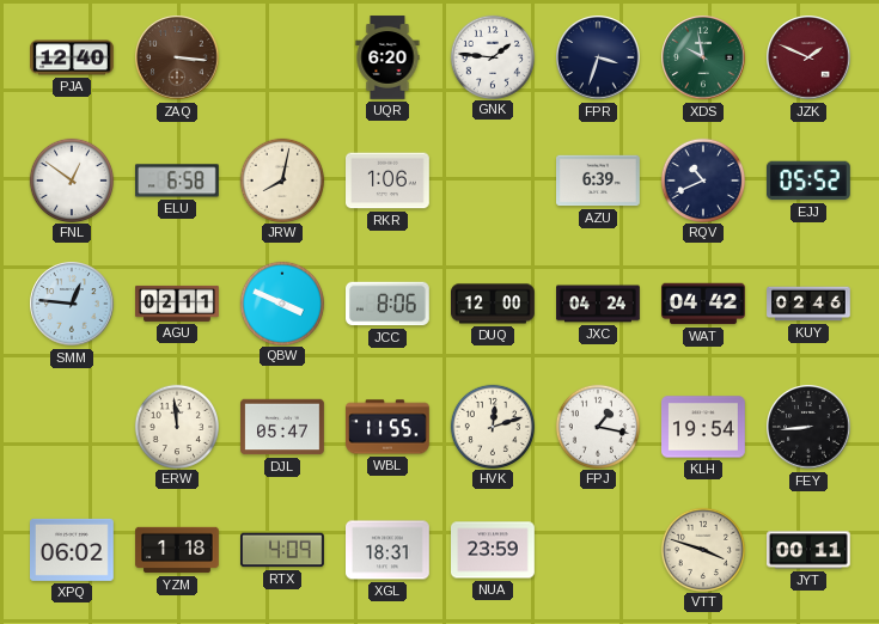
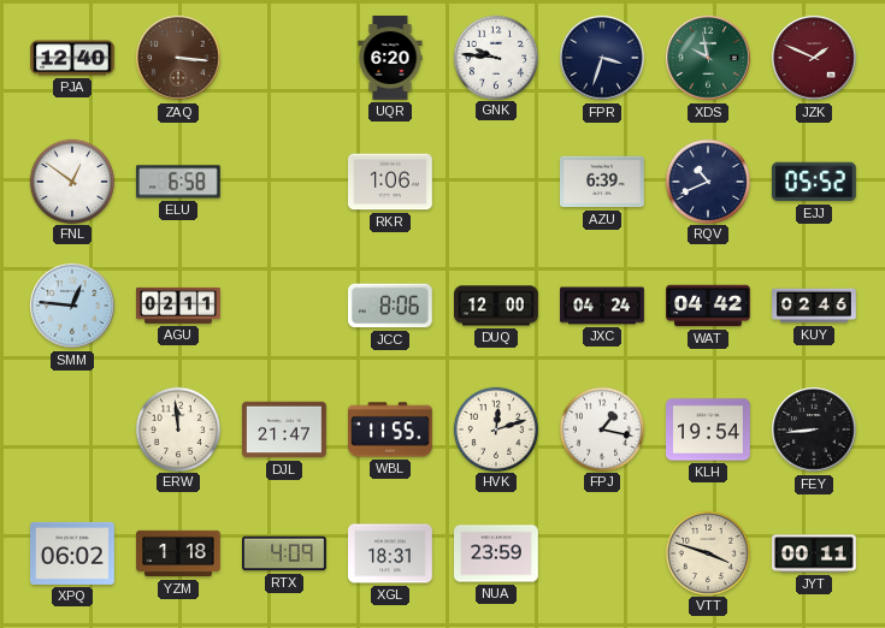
GNK: 1:46 -> 9:46 (495, 57)
JRW: 8:02 -> none (281, 179)
QBW: 3:49 -> none (281, 302)
DJL: 05:47 -> 21:47 (285, 429)
